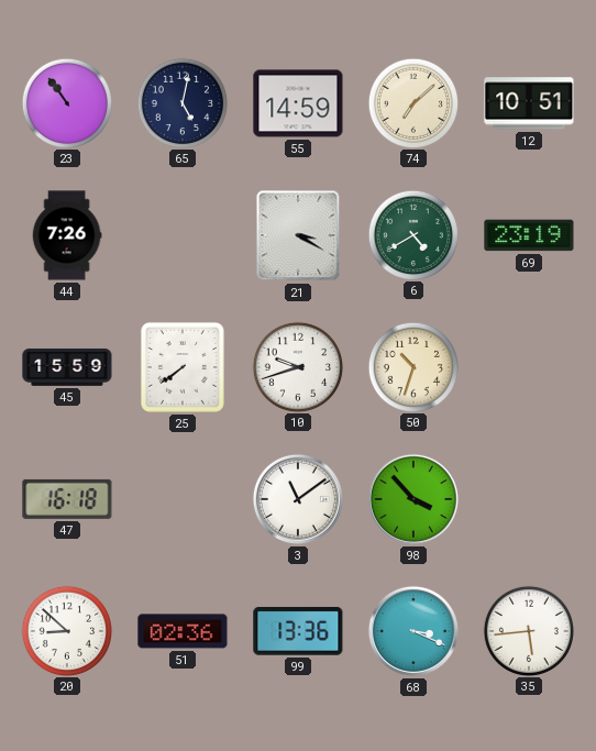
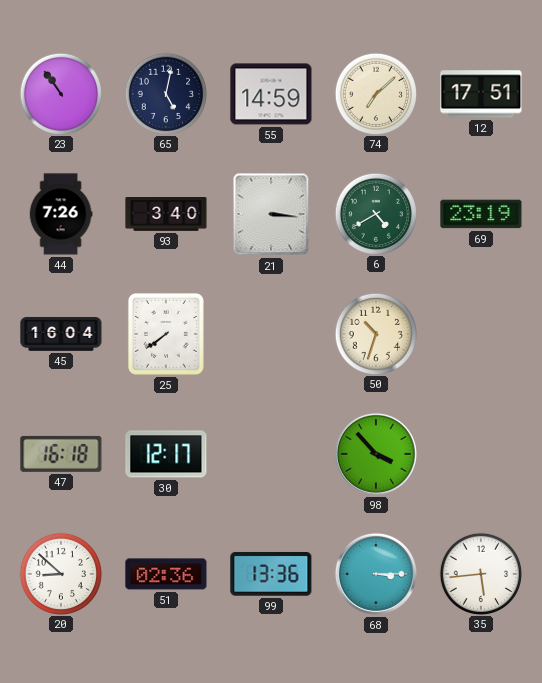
12: 10:51 -> 17:51 (481, 94)
93: none -> 3:40 (166, 214)
21: 3:20 -> 3:16 (271, 214)
45: 15:59 -> 16:04 (61, 334)
10: 9:42 -> none (297, 366)
30: none -> 12:17 (166, 454)
3: 11:09 -> none (298, 499)
68: 3:19 -> 3:15 (376, 574)
